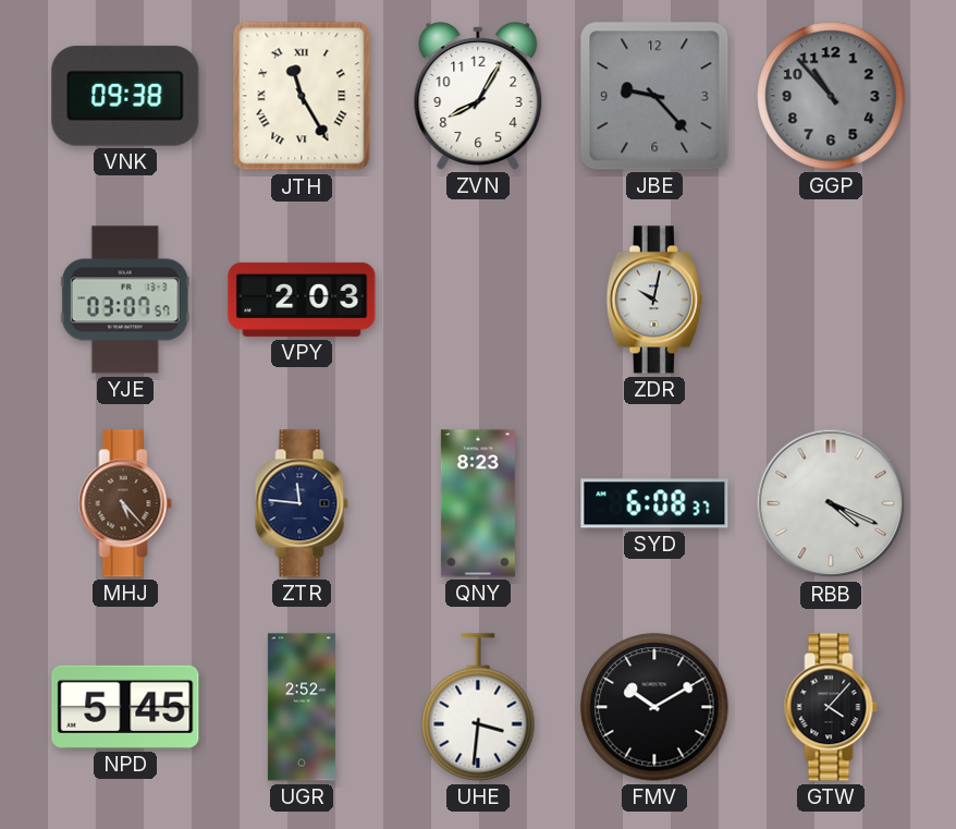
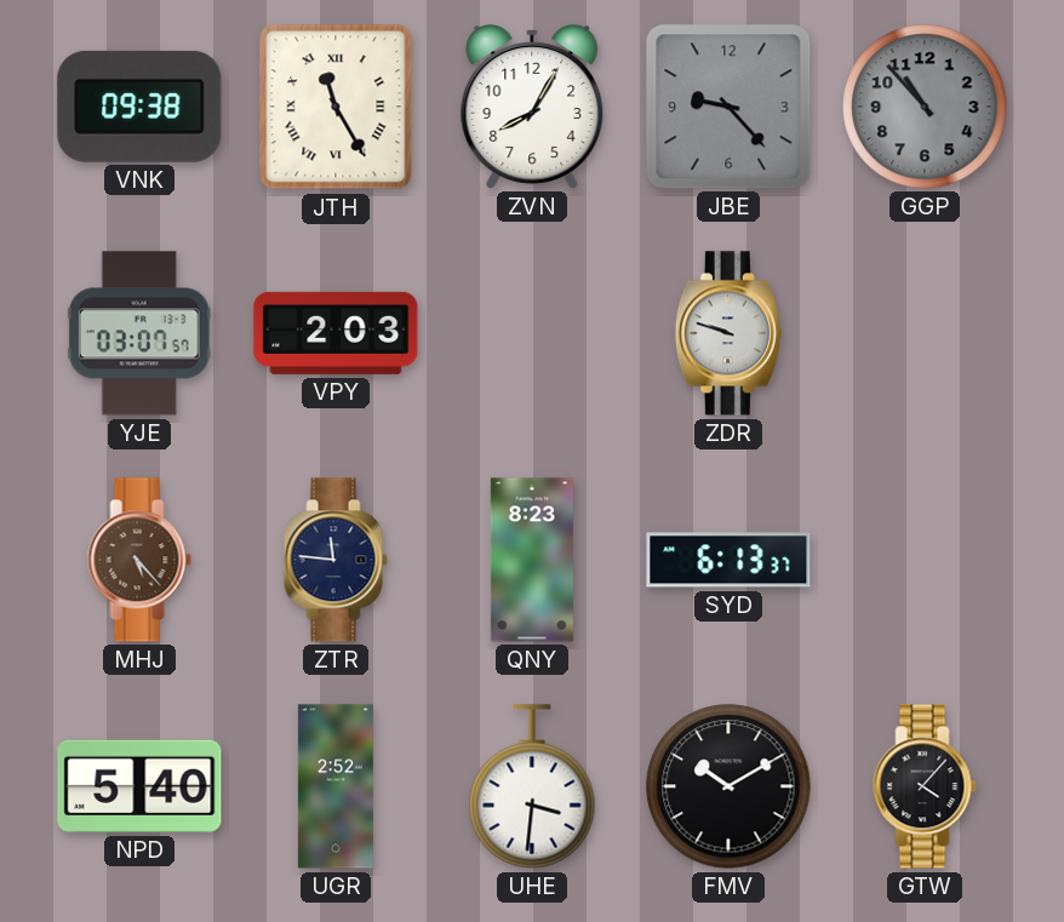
ZDR: 10:02 -> 9:48 (728, 333)
SYD: 6:08 -> 6:13 (728, 560)
RBB: 4:19 -> none (831, 503)
NPD: 5:45 -> 5:40 (139, 786)
